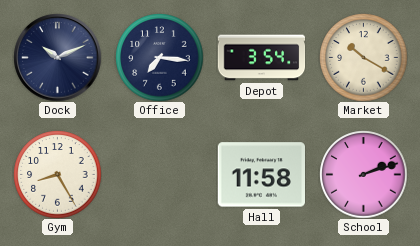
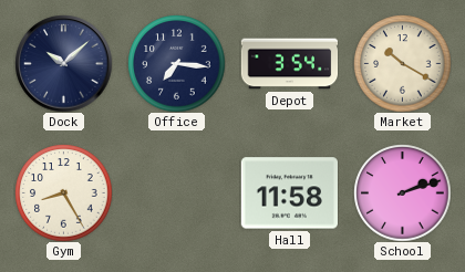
Dock: 10:11 -> 10:08 (63, 63)
